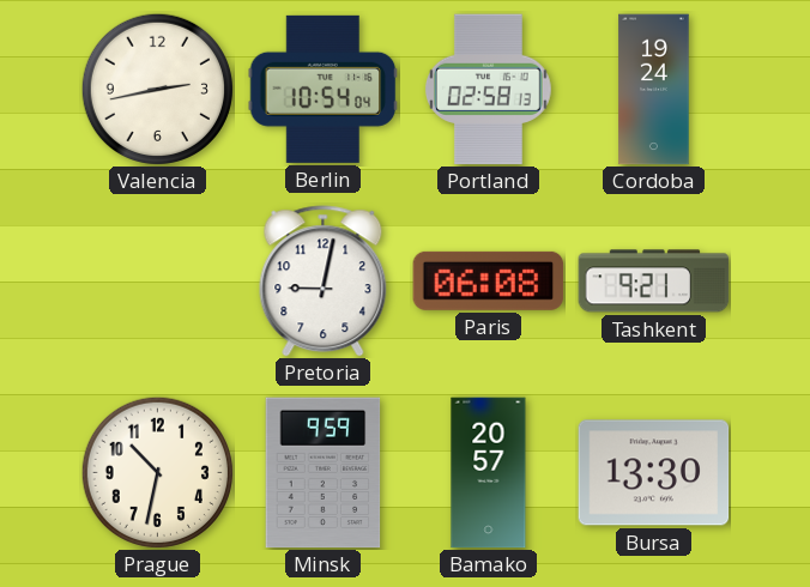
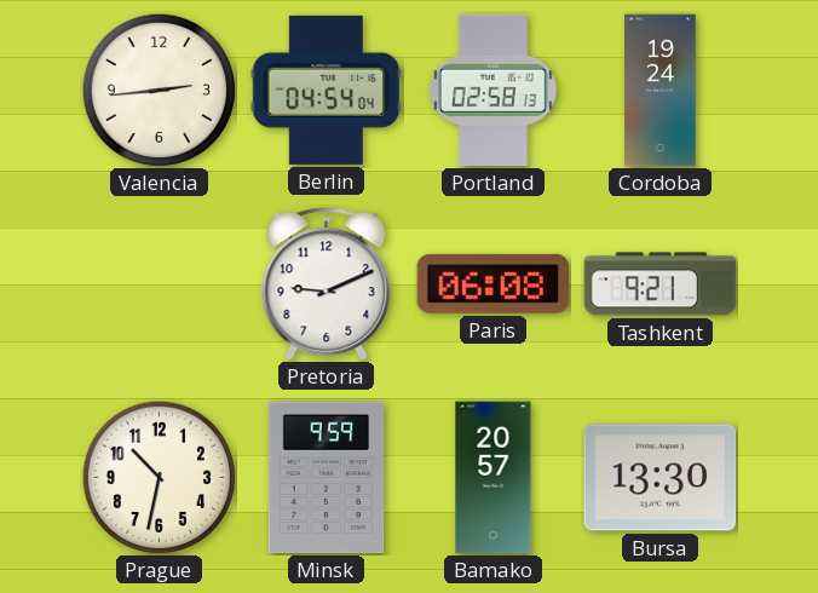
Valencia: 2:43 -> 2:44 (159, 90)
Berlin: 10:54 -> 04:54 (327, 90)
Pretoria: 9:02 -> 9:11 (327, 284)
